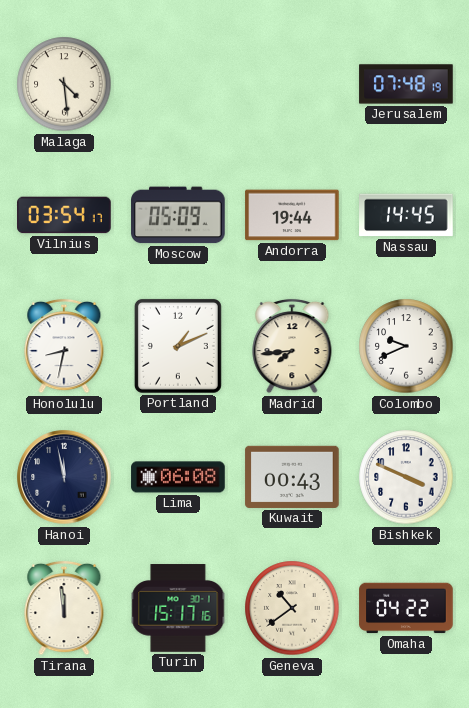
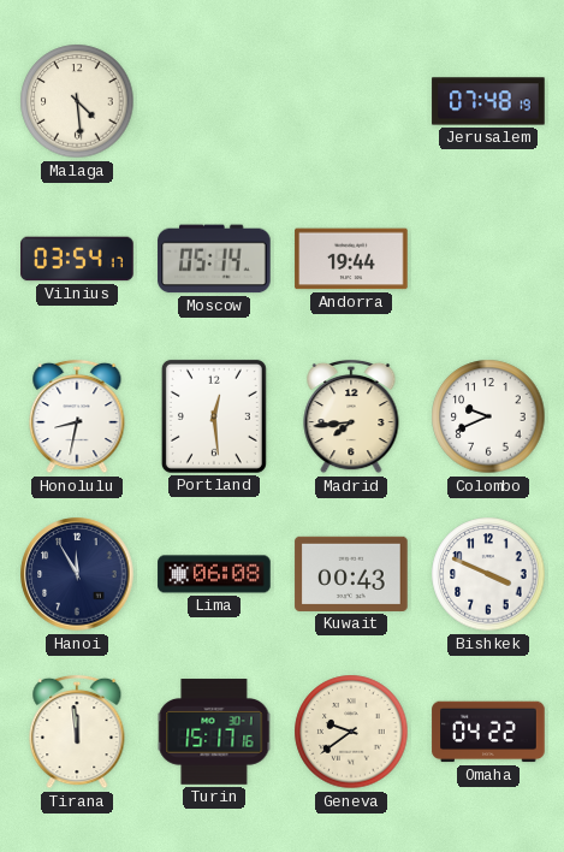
Moscow: 05:09 -> 05:14 (214, 259)
Nassau: 14:45 -> none (406, 215)
Portland: 1:11 -> 12:29 (214, 416)
Hanoi: 11:58 -> 11:55 (77, 574)
Geneva: 10:39 -> 9:39 (351, 732)
